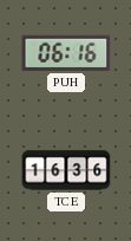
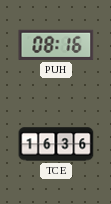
PUH: 06:16 -> 08:16 (56, 45)
